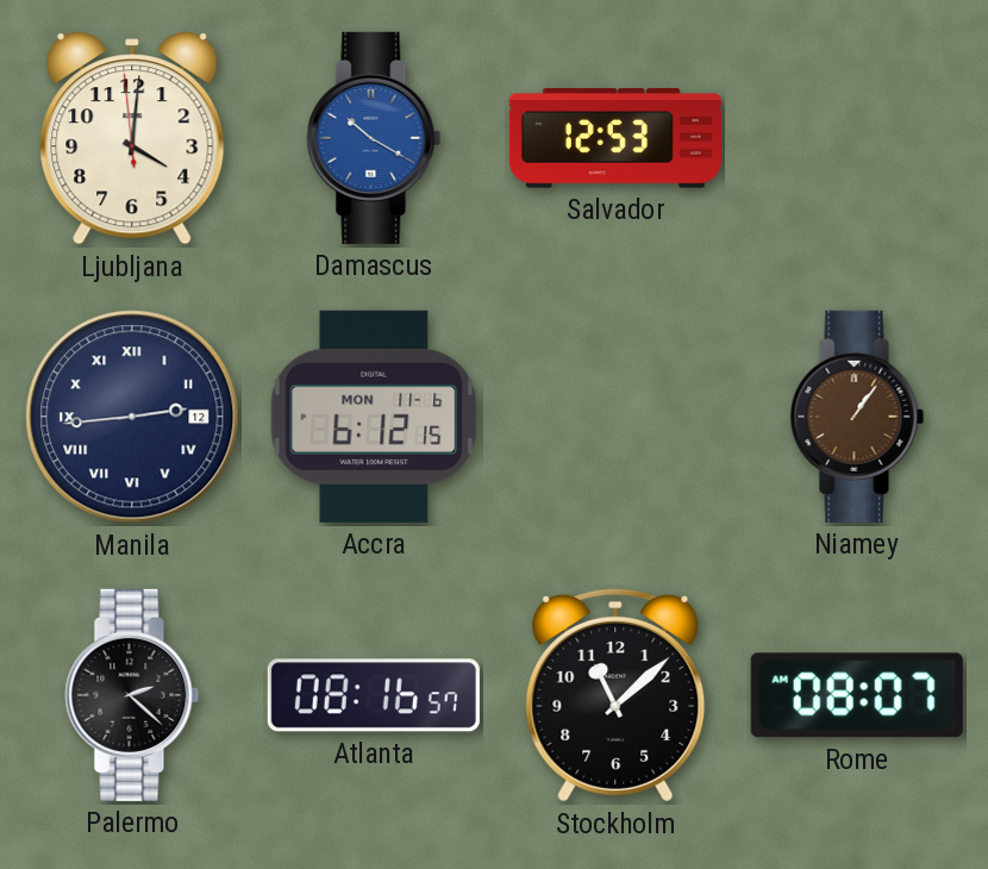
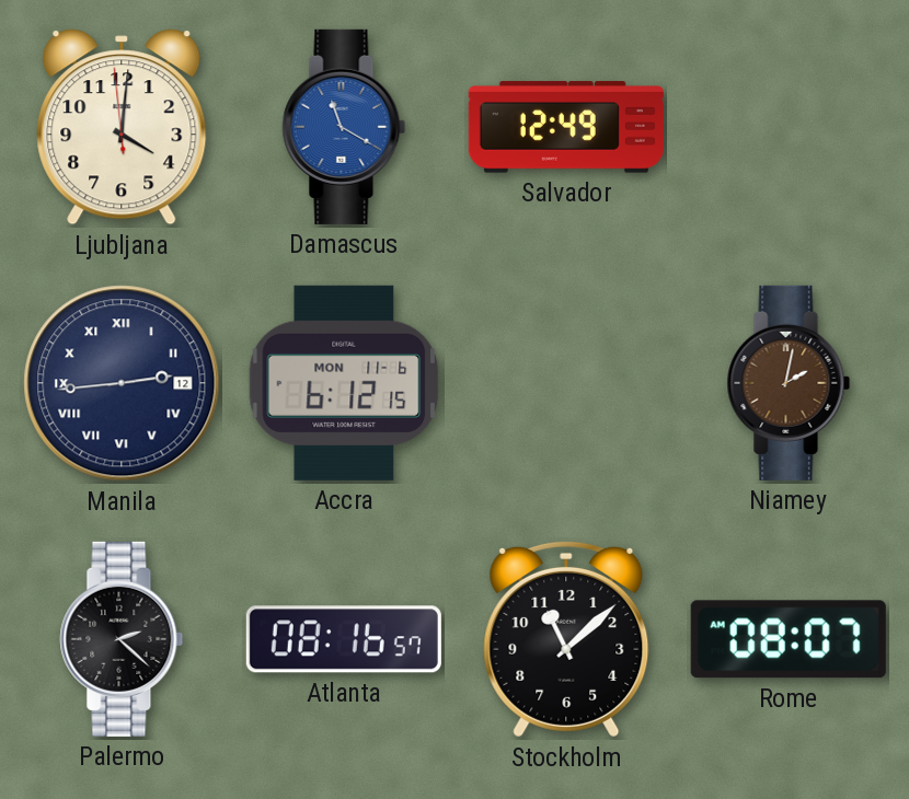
Damascus: 10:20 -> 11:20 (344, 127)
Salvador: 12:53 -> 12:49 (566, 127)
Niamey: 1:06 -> 2:02 (789, 383)
